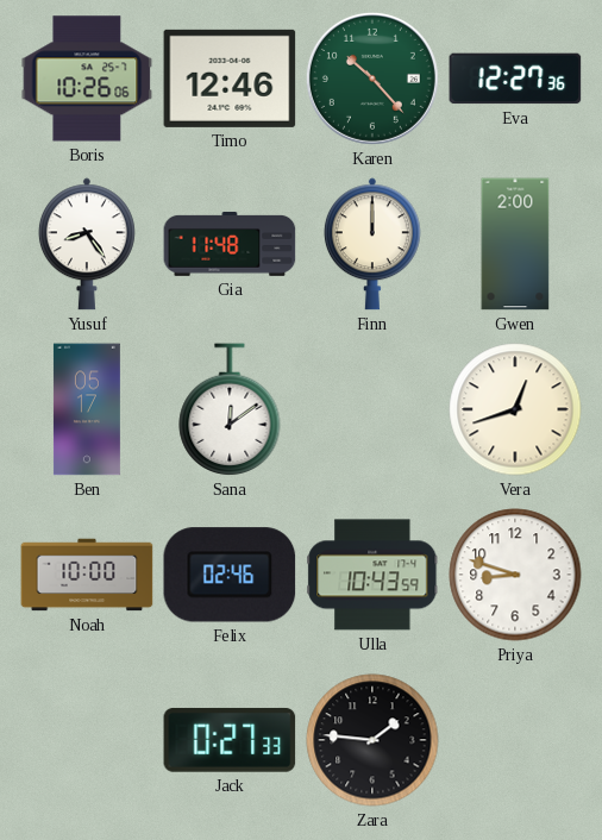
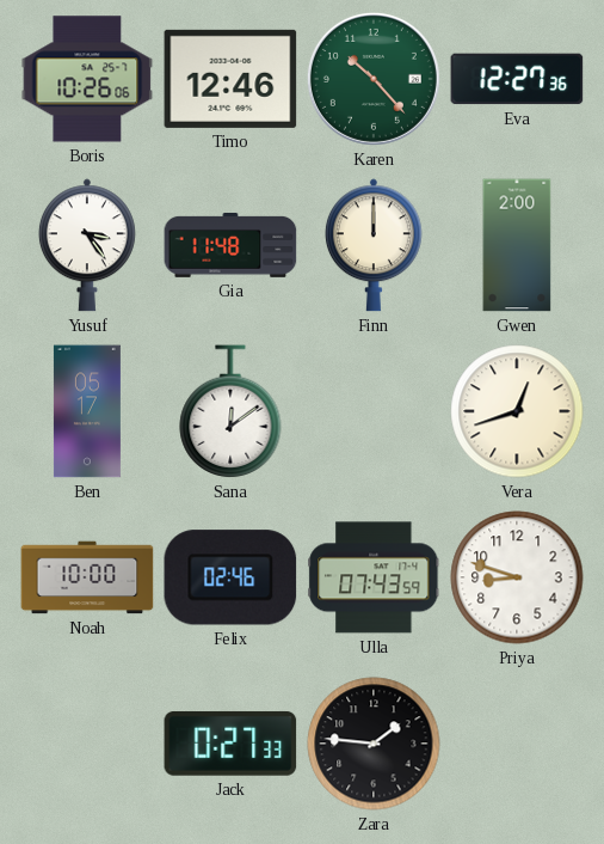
Yusuf: 8:24 -> 3:24 (87, 245)
Ulla: 10:43 -> 07:43 (374, 577)
